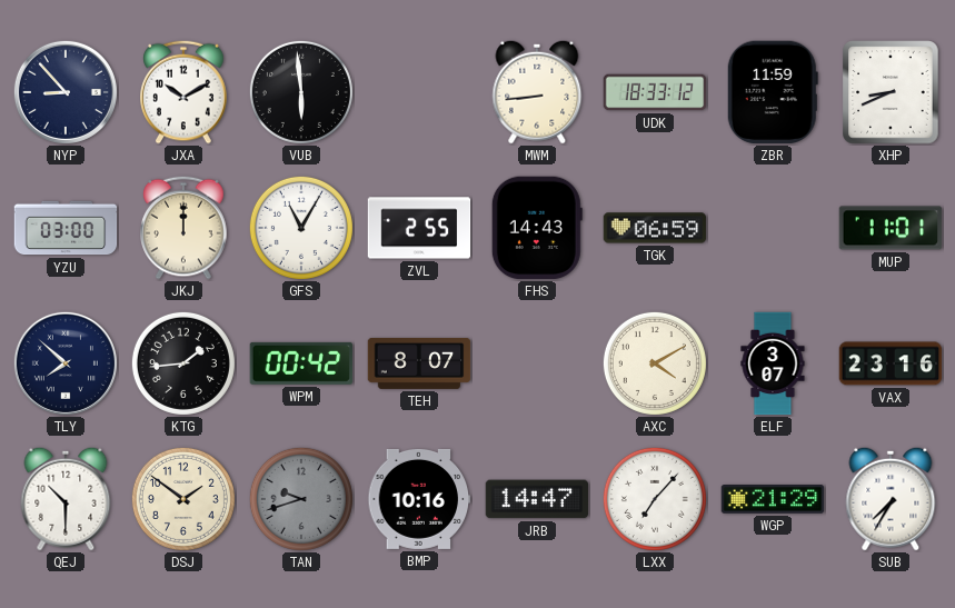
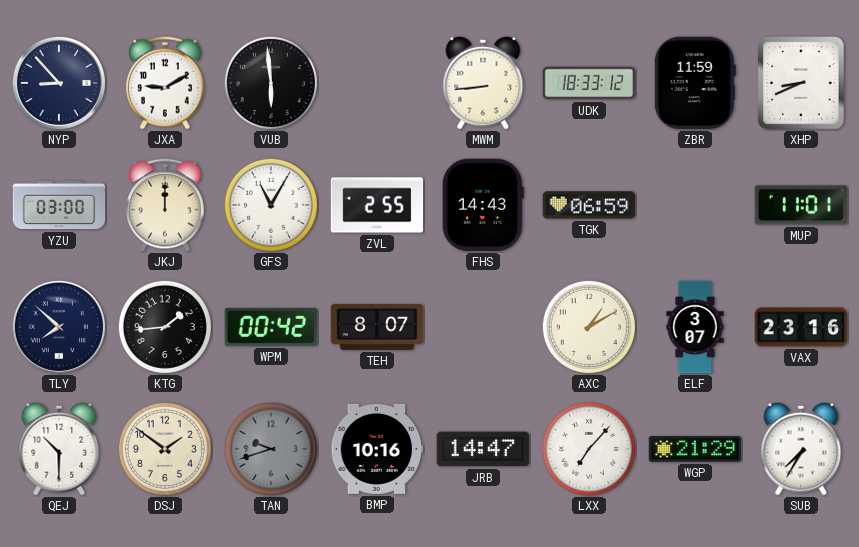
JXA: 10:10 -> 9:10 (165, 83)
AXC: 4:10 -> 1:10 (589, 327)
